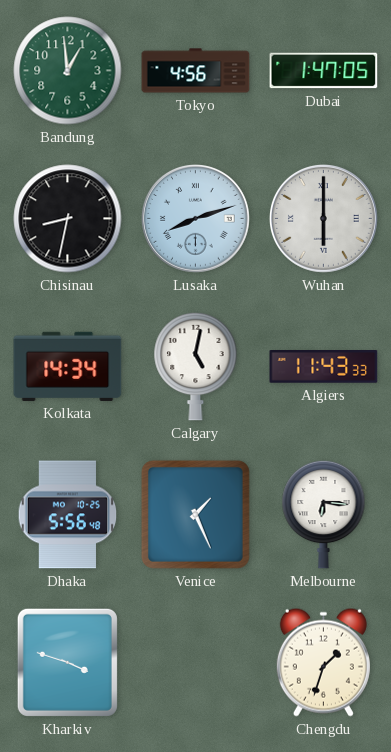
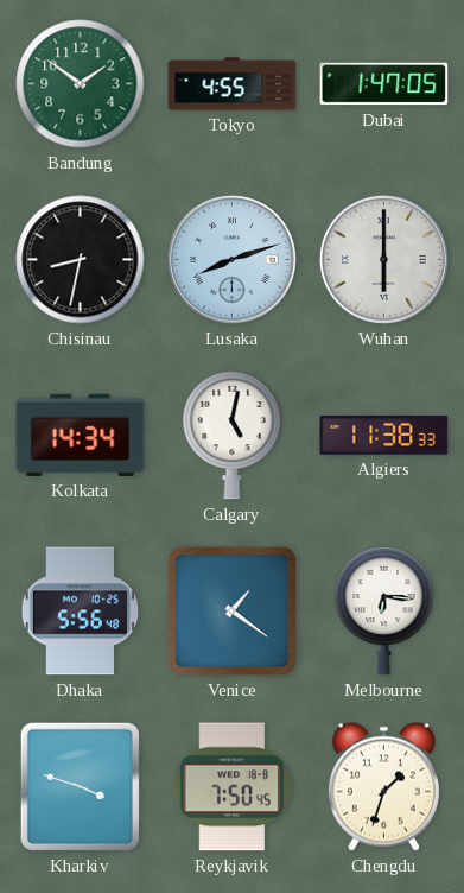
Bandung: 12:59 -> 1:51 (81, 84)
Tokyo: 4:56 -> 4:55 (233, 84)
Algiers: 11:43 -> 11:38 (384, 436)
Venice: 1:26 -> 1:21 (231, 610)
Reykjavik: none -> 7:50 (231, 787)
